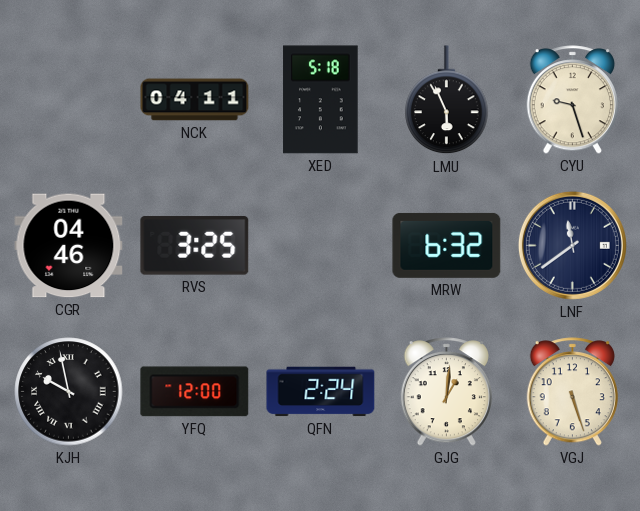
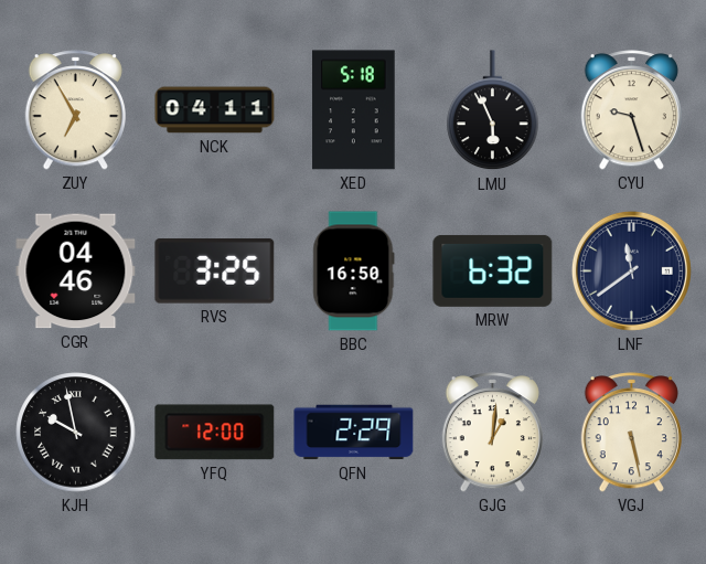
ZUY: none -> 6:55 (75, 110)
BBC: none -> 16:50 (354, 272)
QFN: 2:24 -> 2:29 (354, 433)
VGJ: 5:27 -> 5:28 (631, 433)
